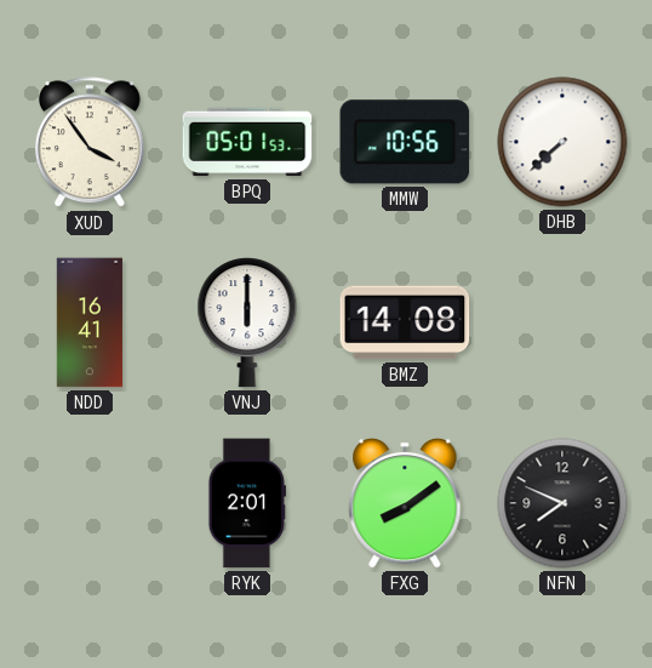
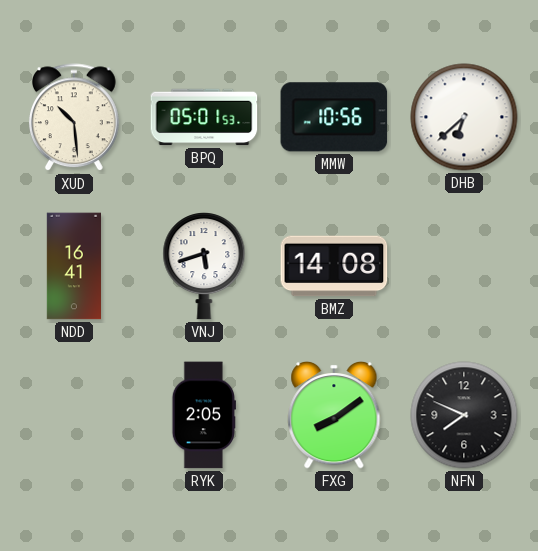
XUD: 3:54 -> 10:29 (74, 118)
DHB: 7:38 -> 6:38 (464, 117)
VNJ: 6:00 -> 5:42 (204, 267)
RYK: 2:01 -> 2:05 (204, 415)
